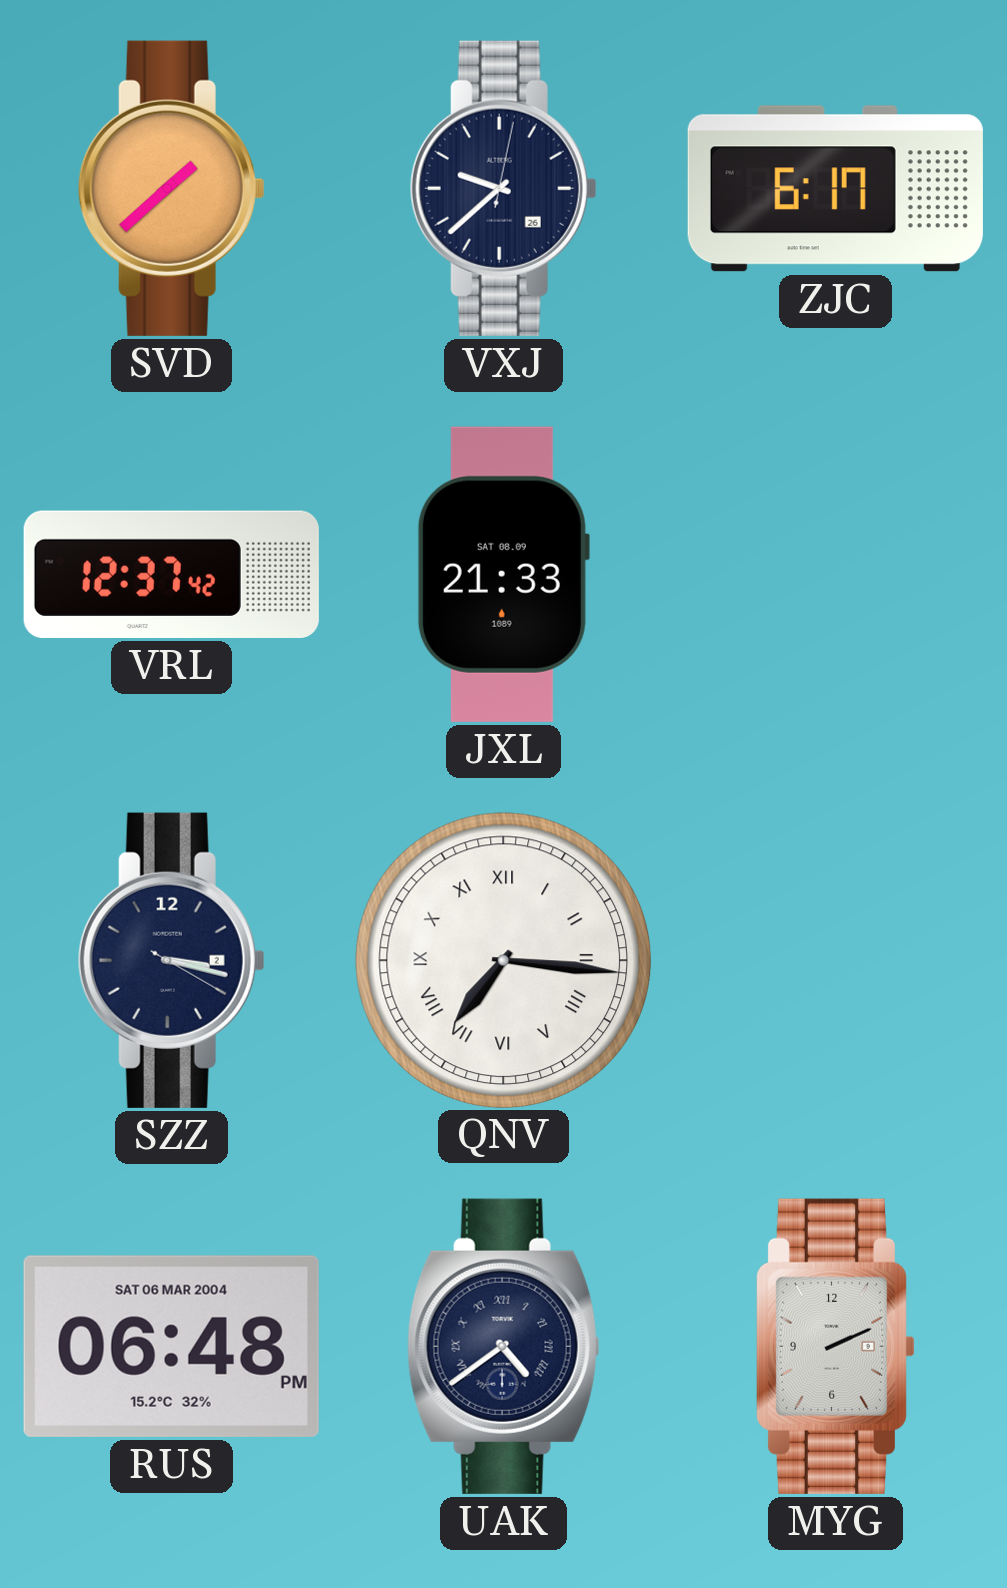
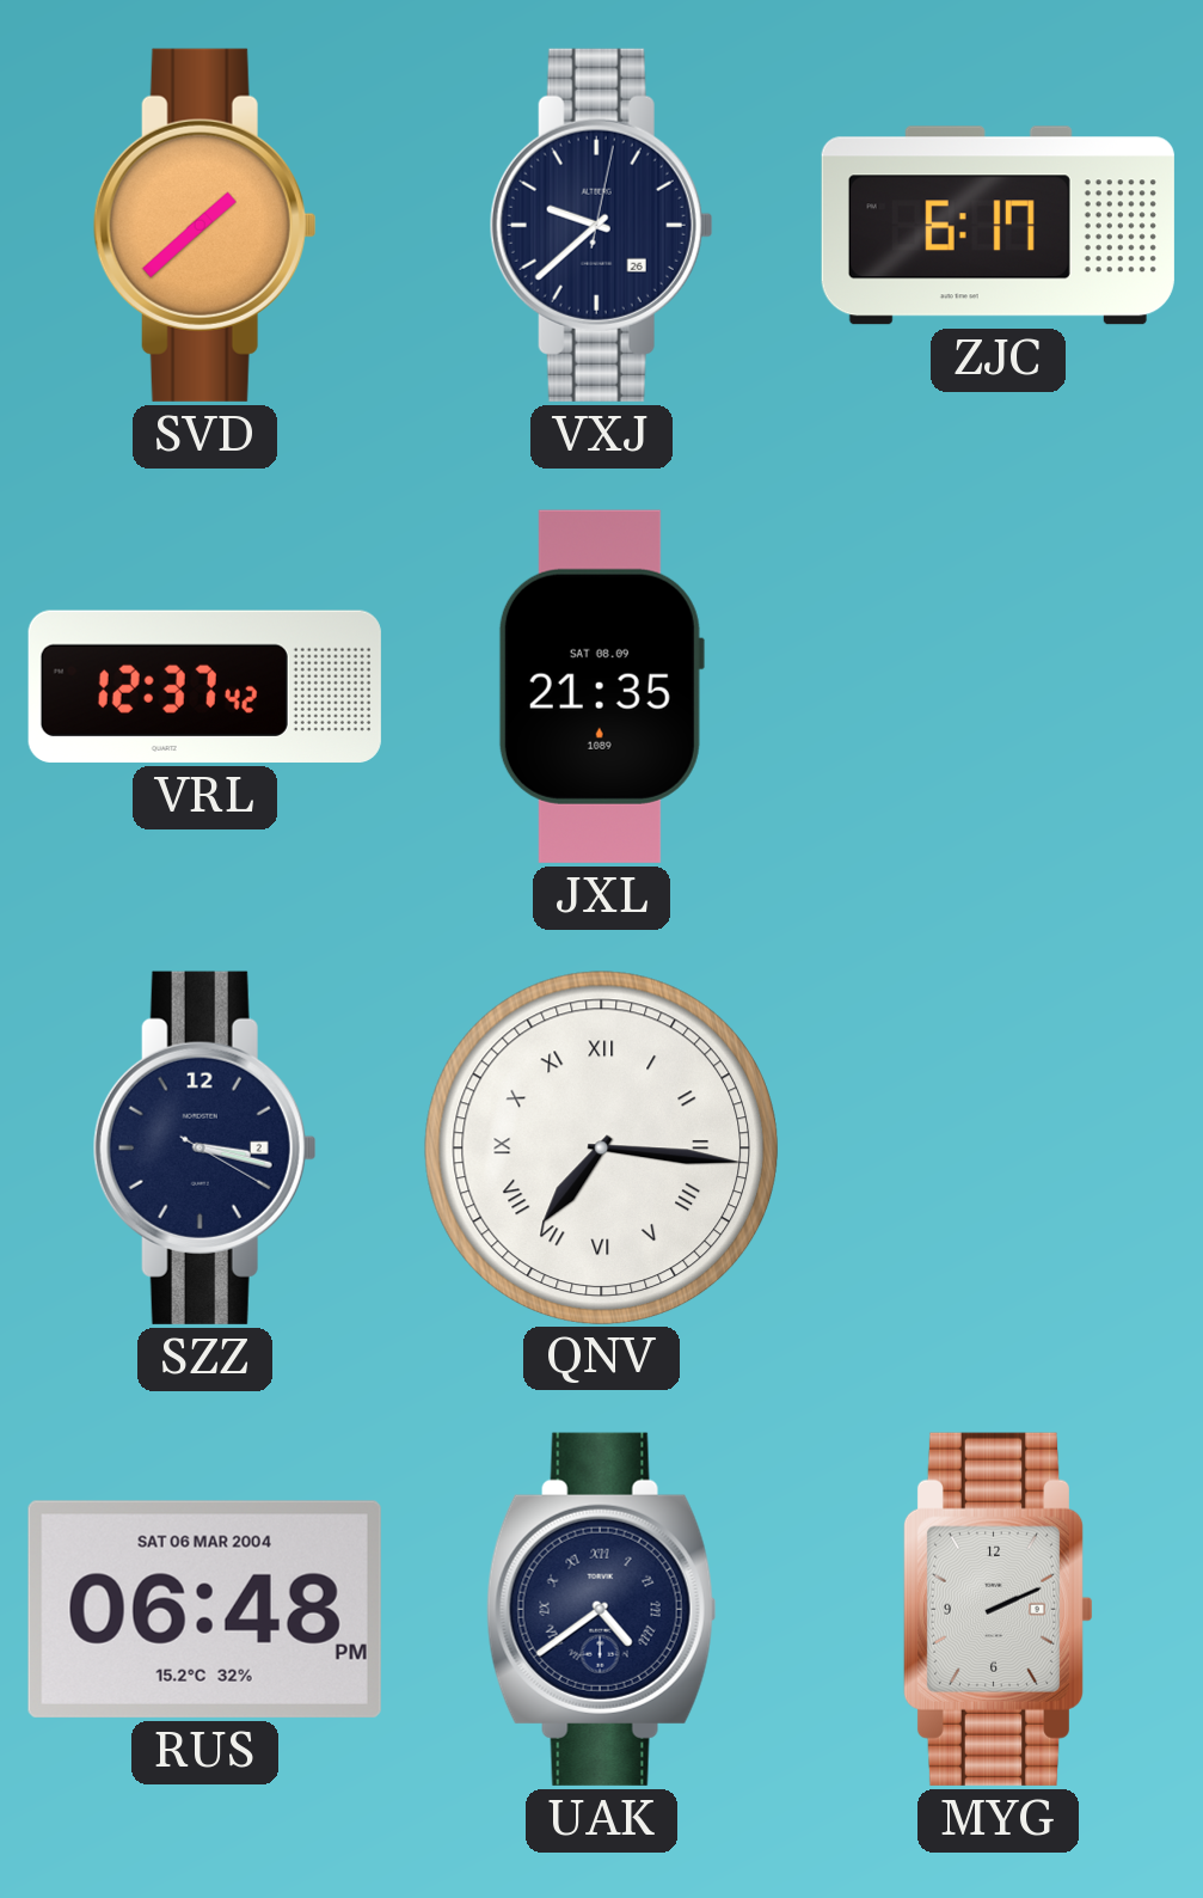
JXL: 21:33 -> 21:35 (601, 686)
